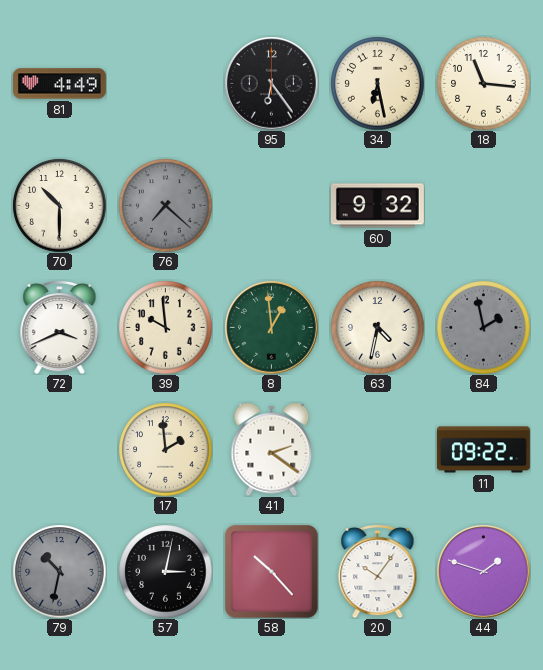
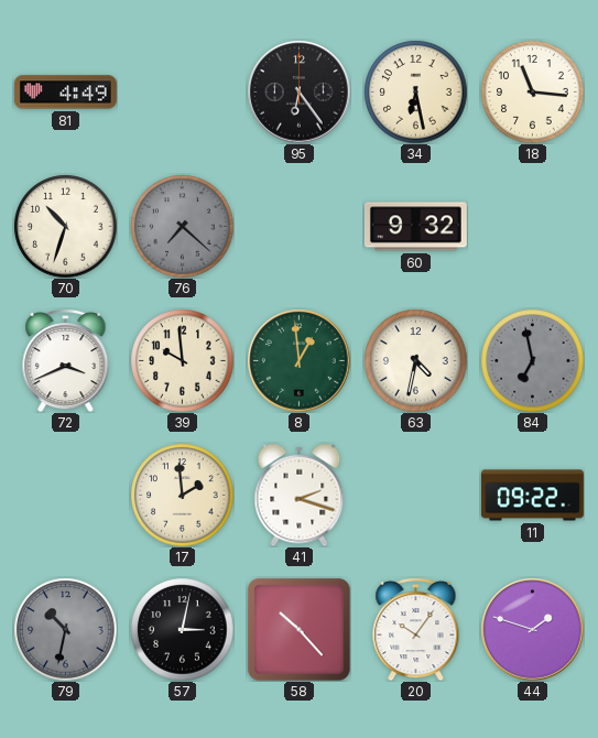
70: 10:30 -> 10:33 (65, 226)
84: 1:58 -> 6:58 (532, 360)
41: 2:21 -> 2:18 (300, 495)
